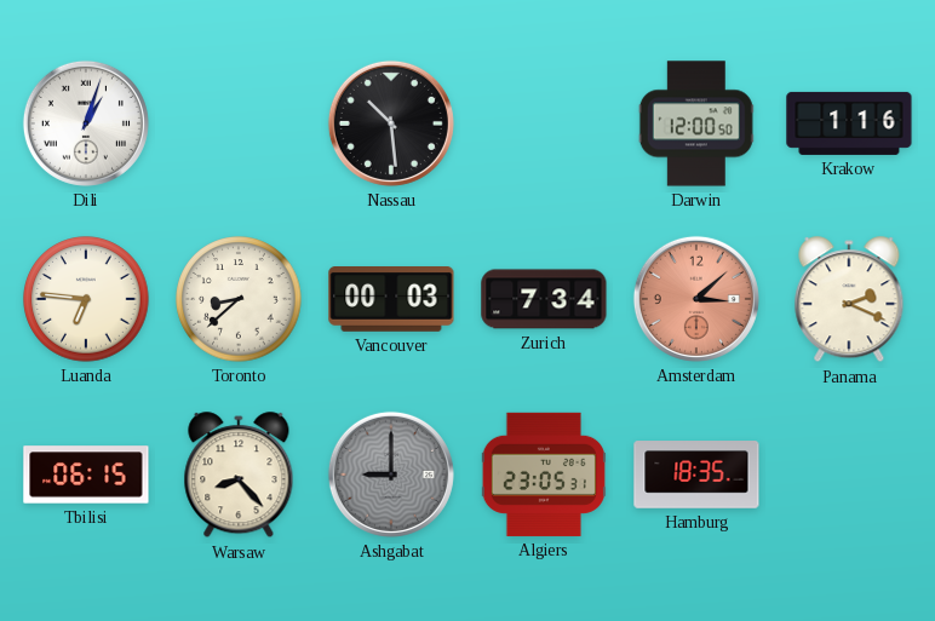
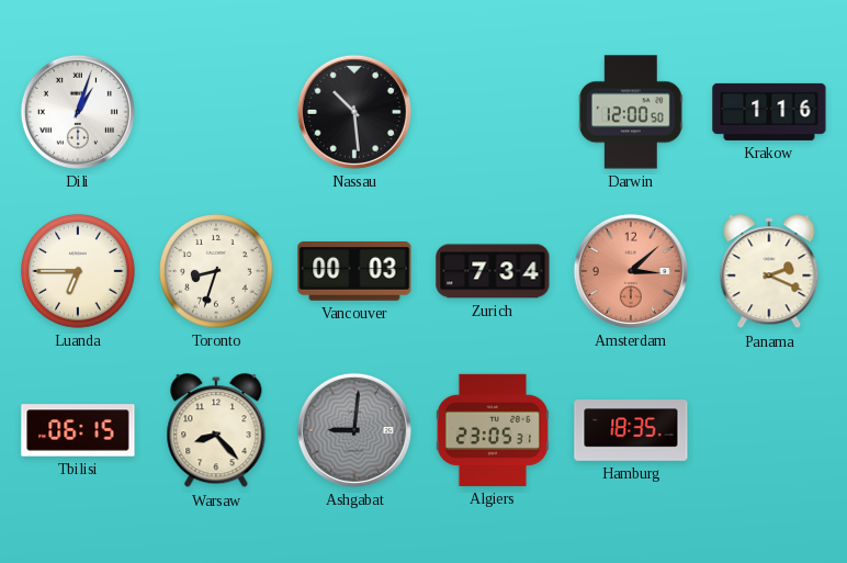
Luanda: 6:46 -> 6:45 (78, 271)
Toronto: 8:38 -> 8:33 (216, 271)
Ashgabat: 9:00 -> 9:01 (354, 430)
